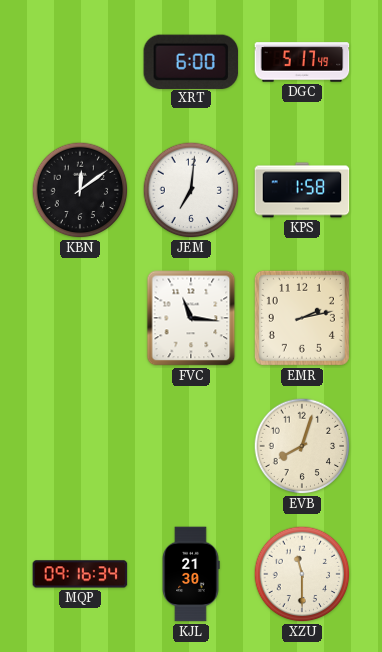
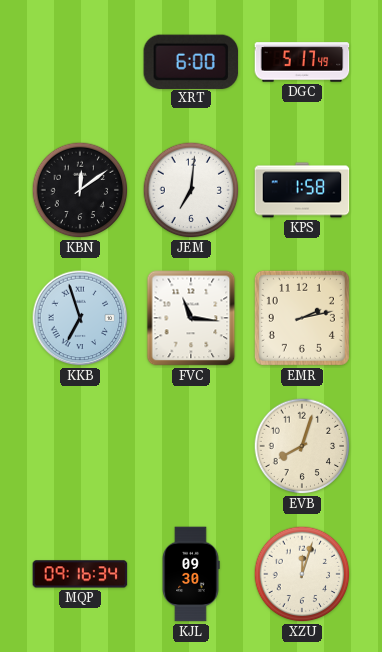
KKB: none -> 6:57 (80, 318)
KJL: 21:30 -> 09:30 (191, 574)
XZU: 11:30 -> 12:03 (302, 574)
